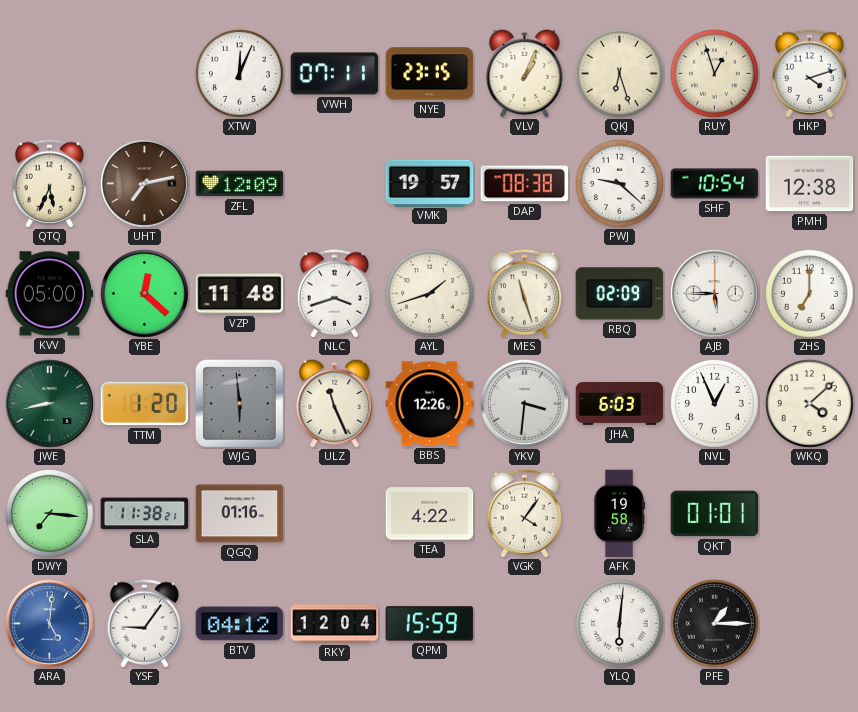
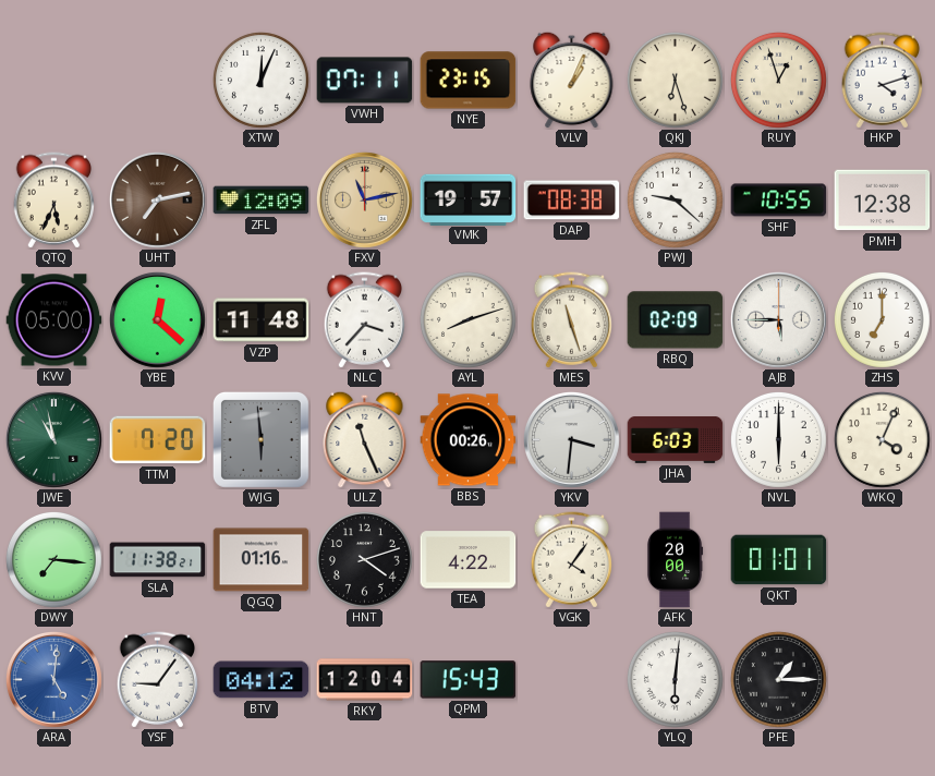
FXV: none -> 11:13 (365, 201)
SHF: 10:54 -> 10:55 (779, 201)
NLC: 3:42 -> 3:37 (364, 320)
AYL: 1:42 -> 8:12 (467, 319)
JWE: 8:43 -> 10:58 (54, 440)
TTM: 1:20 -> 7:20 (158, 440)
BBS: 12:26 -> 00:26 (469, 440)
NVL: 12:56 -> 6:00 (778, 439)
WKQ: 4:08 -> 4:04 (882, 439)
HNT: none -> 4:12 (364, 559)
AFK: 19:58 -> 20:00 (675, 560)
QPM: 15:59 -> 15:43 (469, 680)
